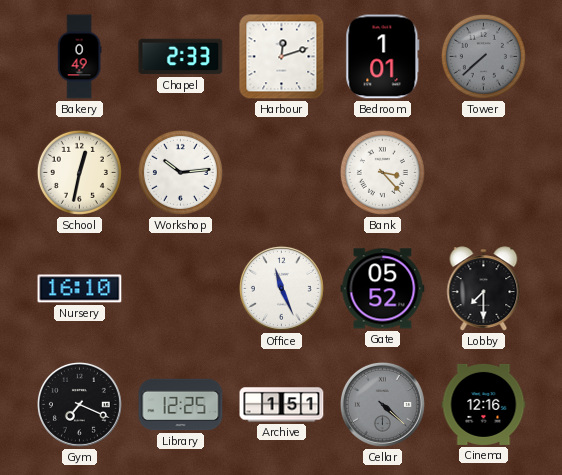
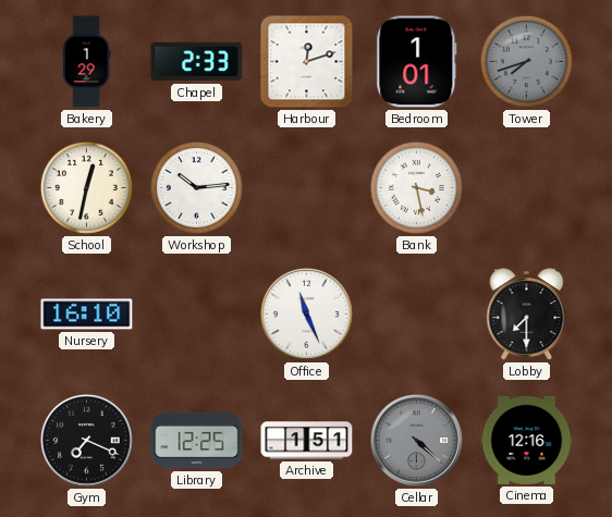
Bakery: 0:49 -> 1:29 (86, 62)
Tower: 7:38 -> 7:42 (526, 61)
Bank: 3:23 -> 3:28 (416, 187)
Gate: 05:52 -> none (383, 289)
